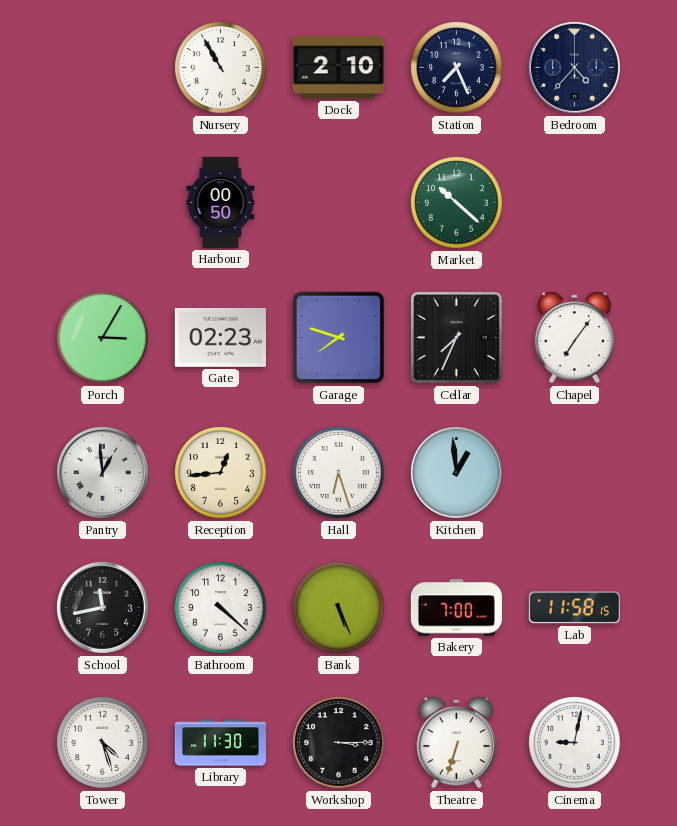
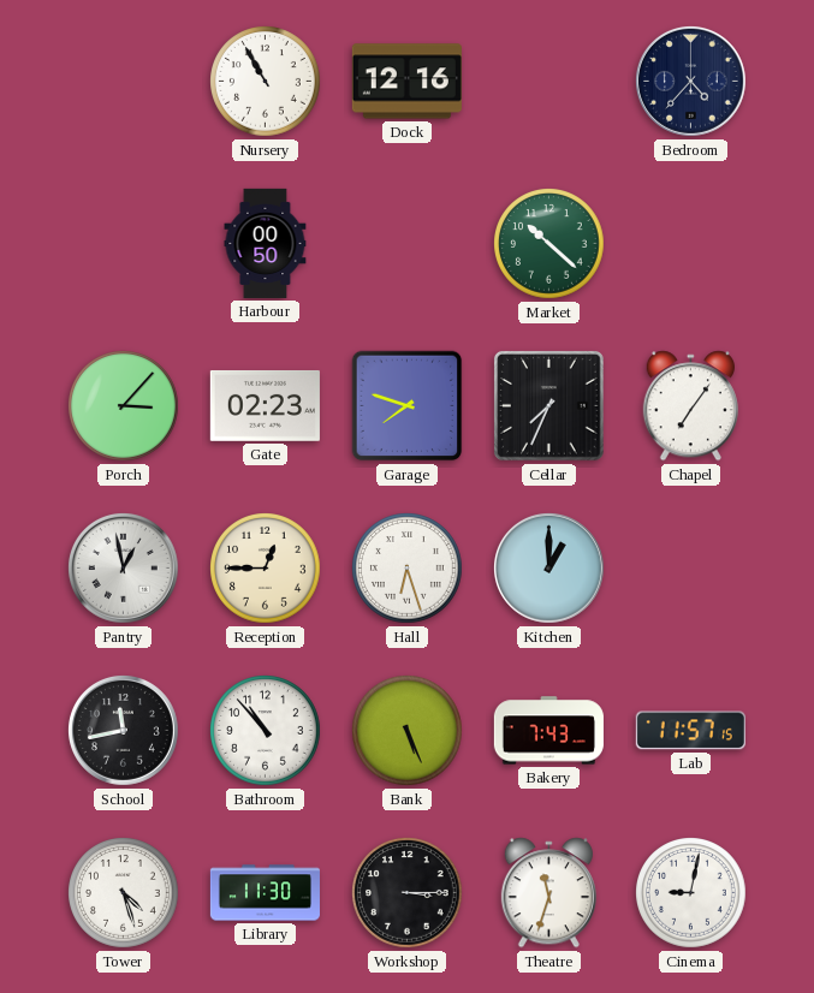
Dock: 2:10 -> 12:16 (406, 82)
Station: 7:26 -> none (457, 68)
Porch: 3:05 -> 3:07 (124, 406)
Pantry: 12:59 -> 12:58 (124, 569)
Reception: 12:44 -> 12:45 (266, 569)
Kitchen: 12:59 -> 1:00 (549, 569)
Bathroom: 4:22 -> 10:53 (266, 731)
Bakery: 7:00 -> 7:43 (548, 731)
Lab: 11:58 -> 11:57 (690, 731)
Theatre: 6:33 -> 11:33 (548, 893)
